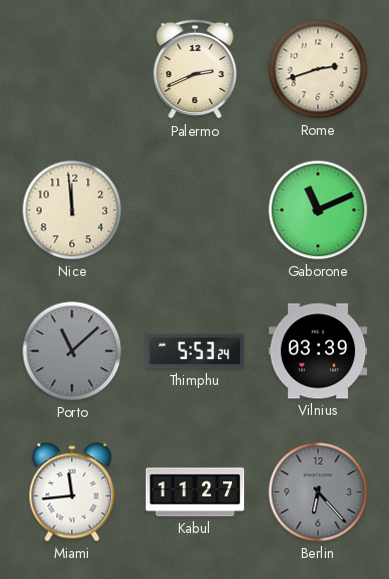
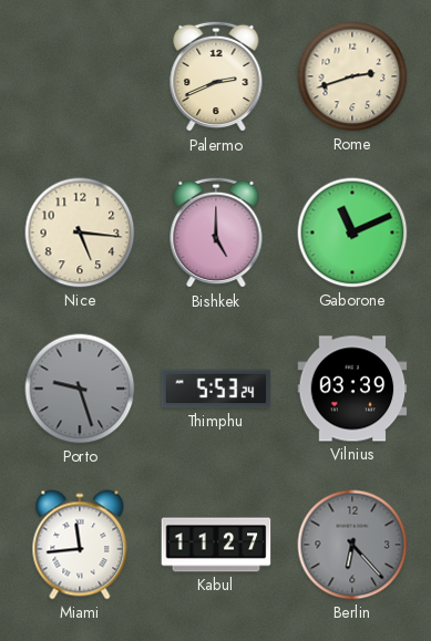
Nice: 11:59 -> 5:16 (80, 232)
Bishkek: none -> 5:00 (216, 232)
Porto: 11:08 -> 9:27 (80, 389)
